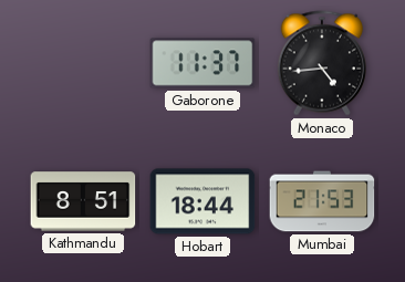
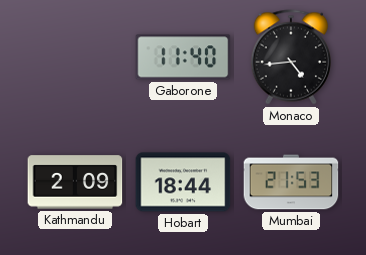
Gaborone: 11:37 -> 11:40 (183, 57)
Kathmandu: 8:51 -> 2:09 (75, 182)
